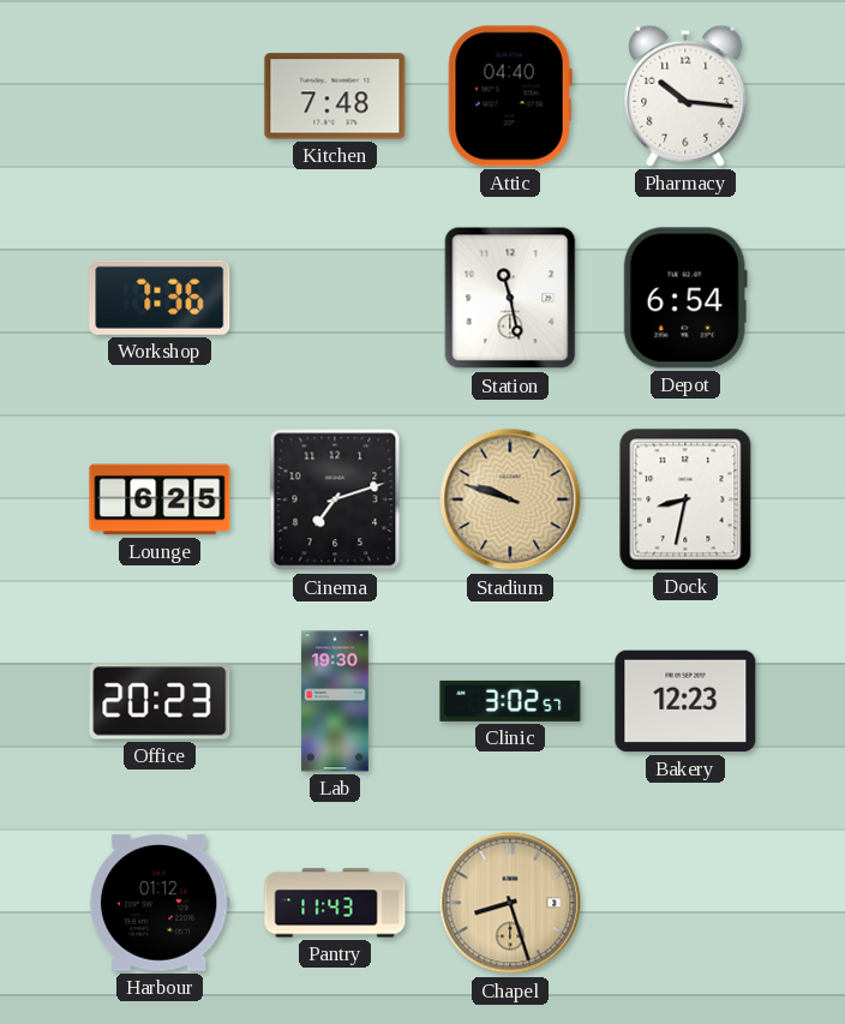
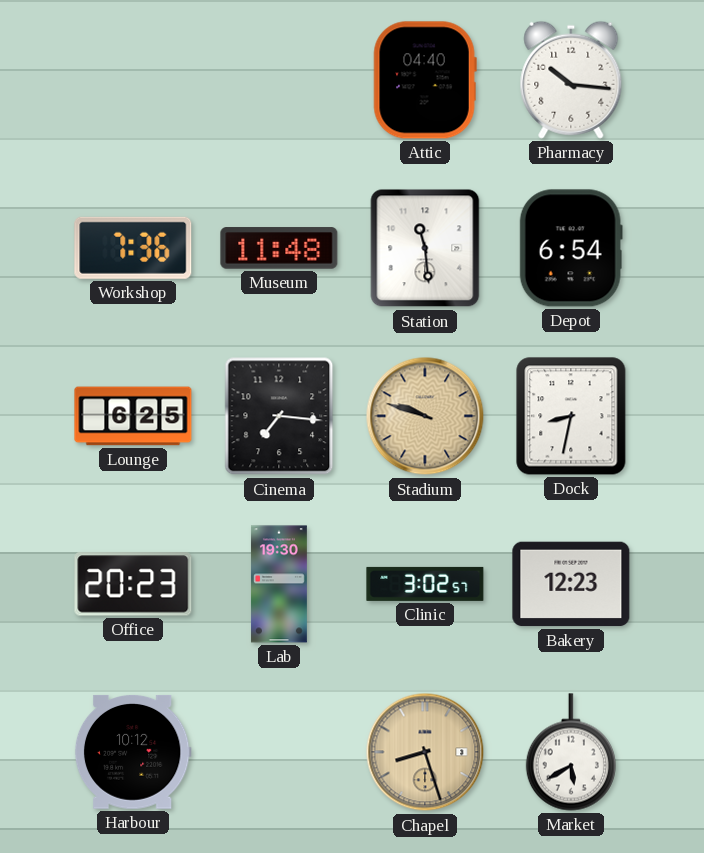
Kitchen: 7:48 -> none (335, 96)
Museum: none -> 11:48 (279, 248)
Station: 11:28 -> 11:29 (425, 248)
Cinema: 7:12 -> 7:16 (279, 416)
Harbour: 01:12 -> 10:12 (133, 752)
Pantry: 11:43 -> none (335, 903)
Market: none -> 5:40 (571, 752)
